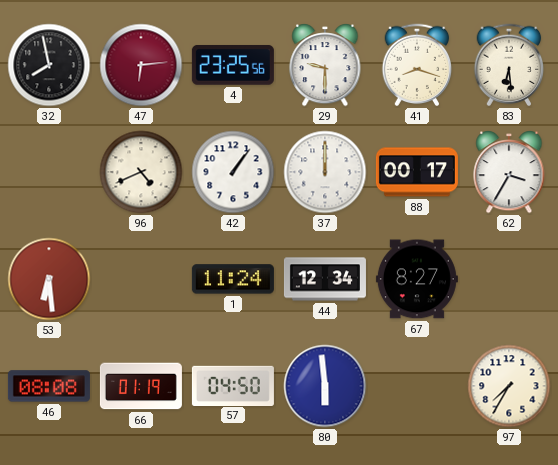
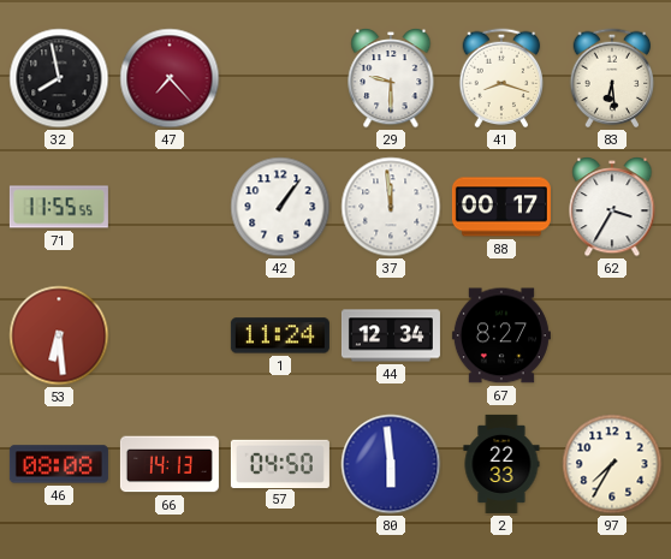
47: 6:14 -> 7:23 (170, 78)
4: 23:25 -> none (233, 65)
71: none -> 11:55 (59, 207)
96: 4:41 -> none (141, 172)
37: 12:00 -> 11:59 (391, 207)
66: 01:19 -> 14:13 (170, 464)
2: none -> 22:33 (501, 464)
